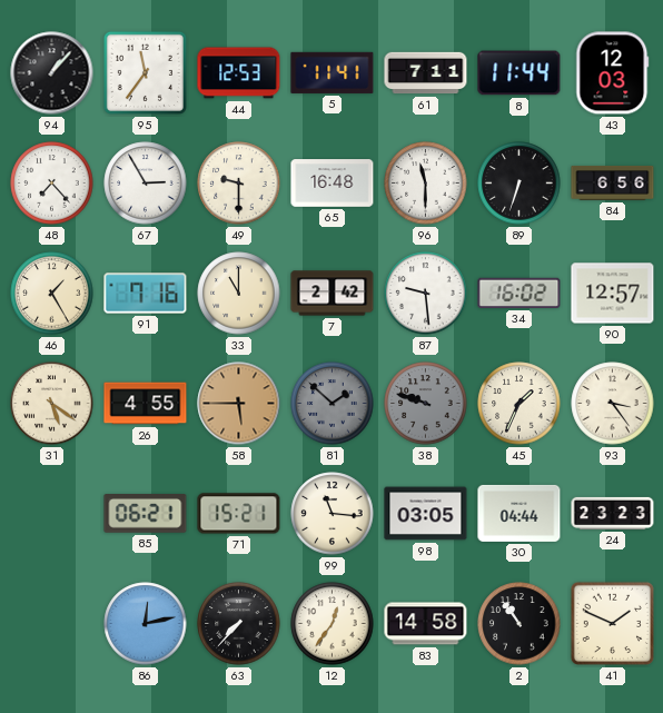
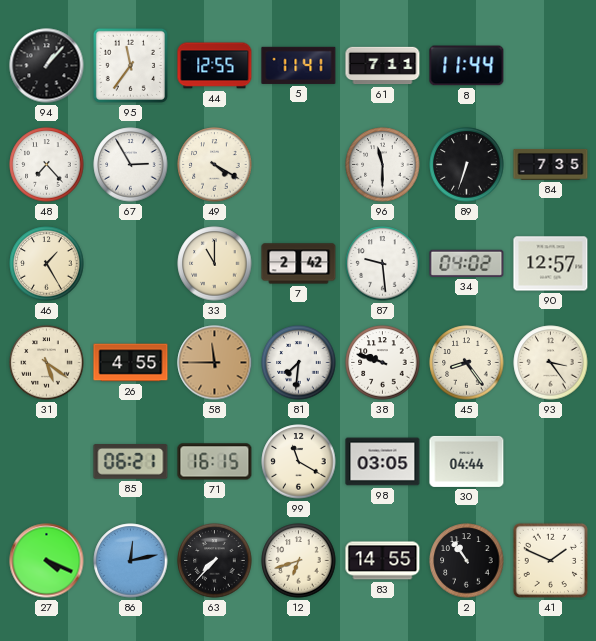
44: 12:53 -> 12:55 (215, 66)
43: 12:03 -> none (613, 73)
49: 9:30 -> 4:20 (215, 165)
65: 16:48 -> none (333, 184)
84: 6:56 -> 7:35 (551, 164)
91: 7:16 -> none (146, 294)
34: 16:02 -> 04:02 (467, 263)
58: 5:45 -> 11:45 (215, 363)
81: 1:52 -> 7:31 (299, 363)
81 dial: grey -> white (299, 363)
38 dial: grey -> white (383, 363)
45: 1:34 -> 8:24 (467, 363)
71: 15:21 -> 16:15 (215, 462)
99: 11:16 -> 11:20 (299, 462)
24: 23:23 -> none (613, 513)
27: none -> 4:19 (47, 561)
12: 12:36 -> 6:42 (299, 561)
83: 14:58 -> 14:55 (383, 561)
